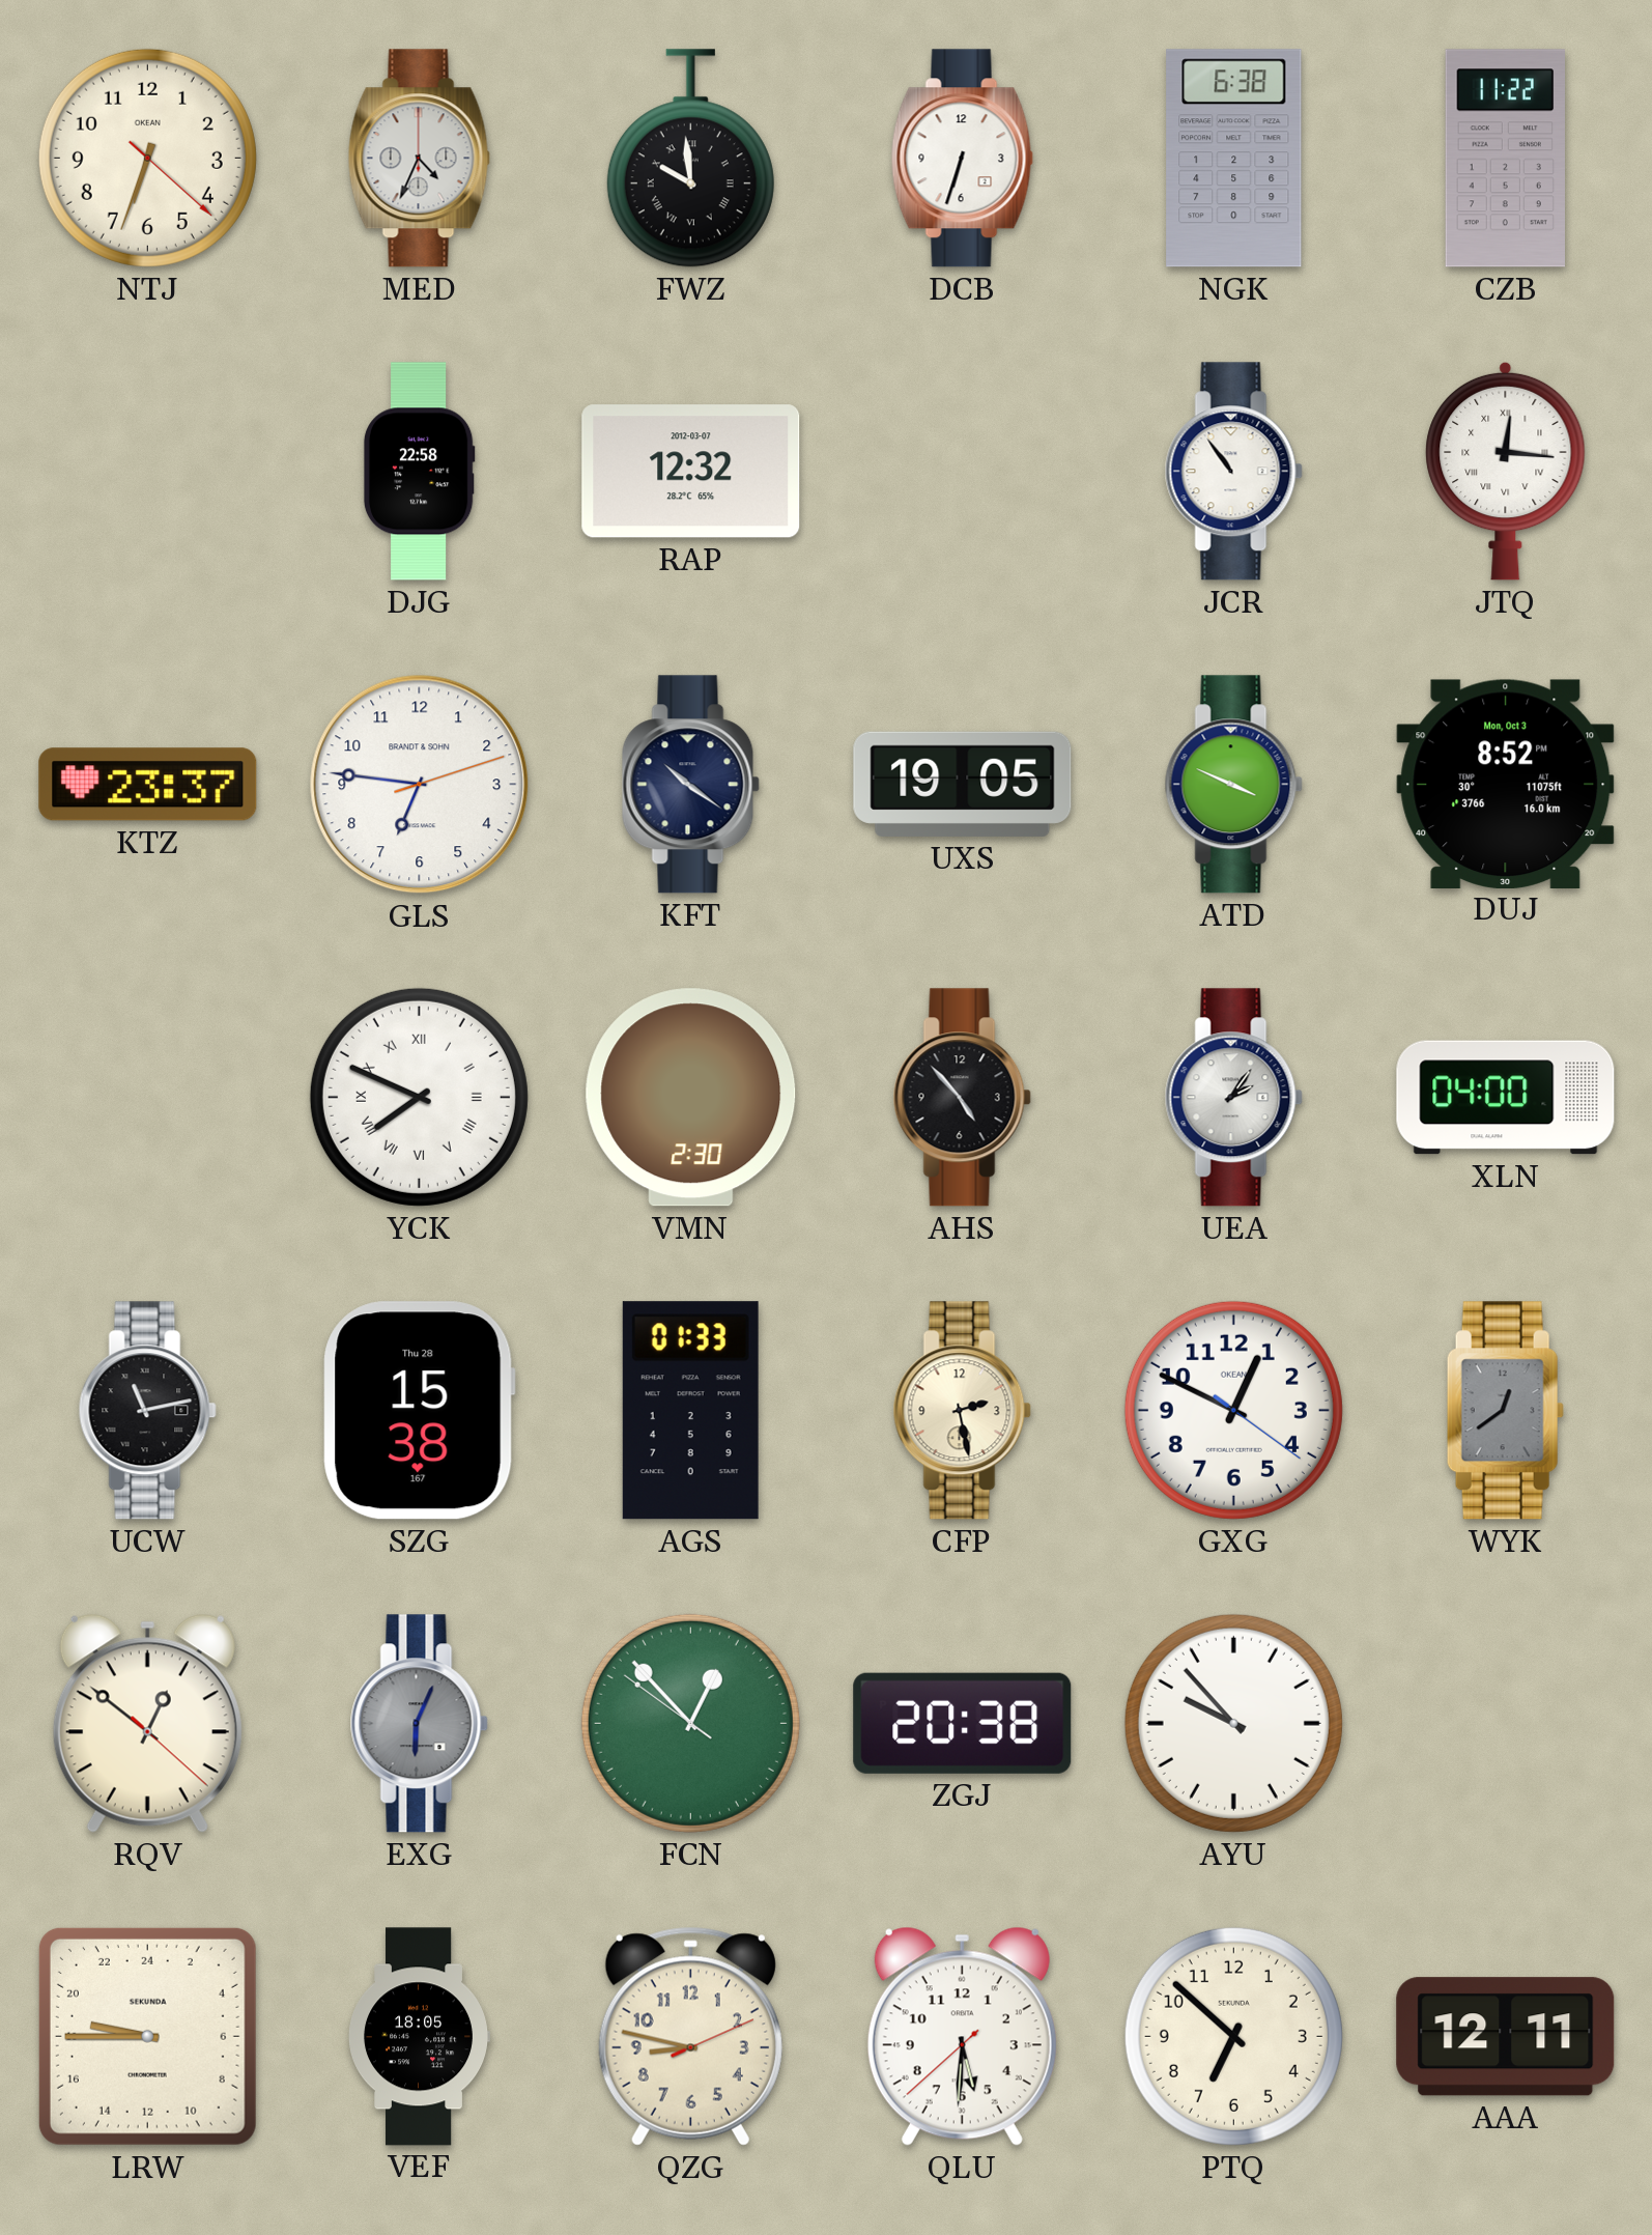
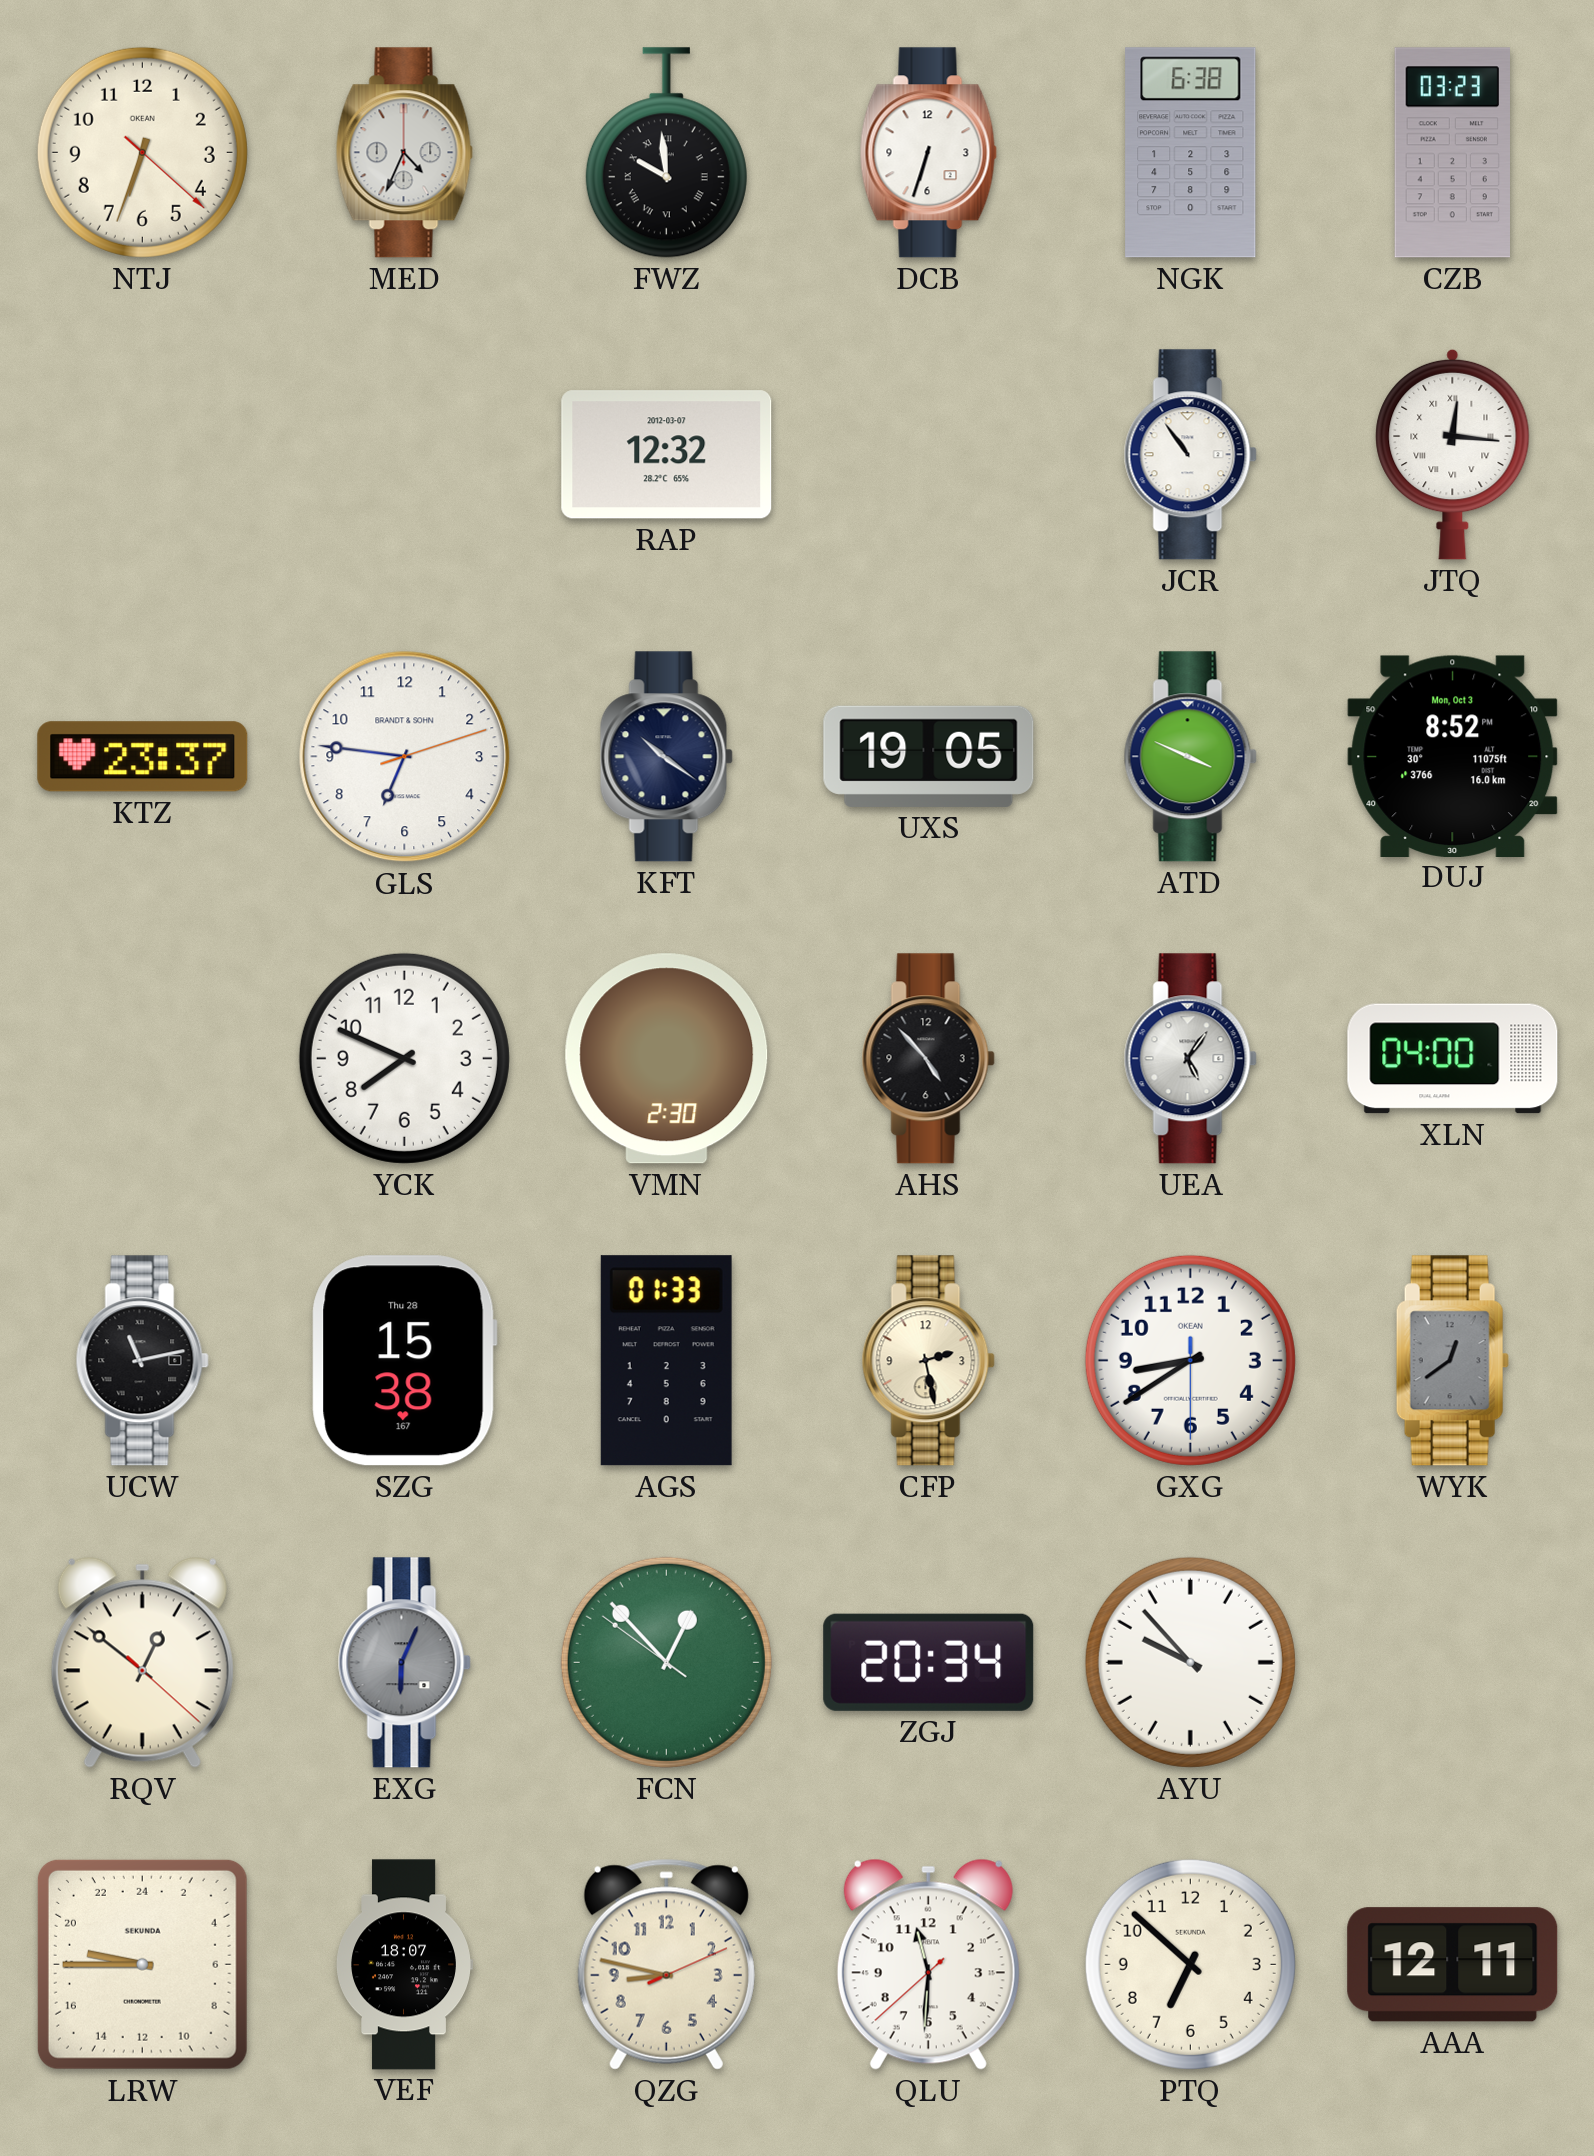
CZB: 11:22 -> 03:23 (1452, 153)
DJG: 22:58 -> none (419, 472)
YCK numerals: Roman -> Arabic (404, 1058)
UEA: 2:06 -> 5:06 (1190, 1059)
GXG: 12:49 -> 8:39 (1190, 1360)
ZGJ: 20:38 -> 20:34 (929, 1662)
VEF: 18:05 -> 18:07 (404, 1965)
QLU: 5:30 -> 11:30 (928, 1964)
